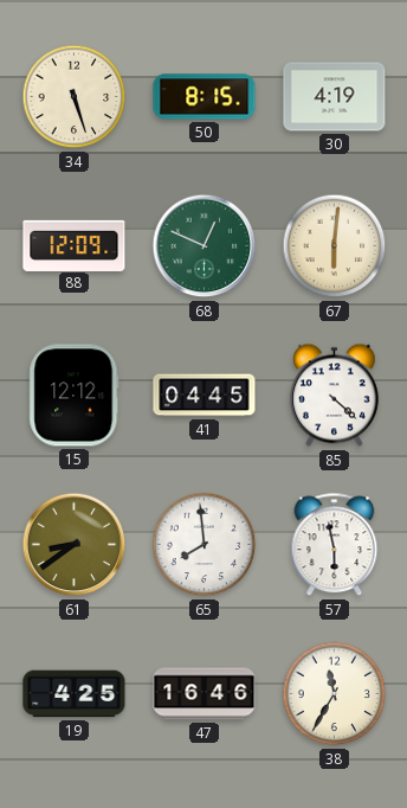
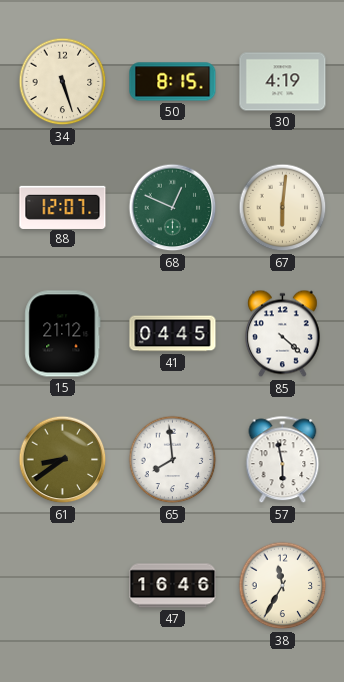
88: 12:09 -> 12:07 (63, 207)
15: 12:12 -> 21:12 (63, 334)
19: 4:25 -> none (75, 694)
